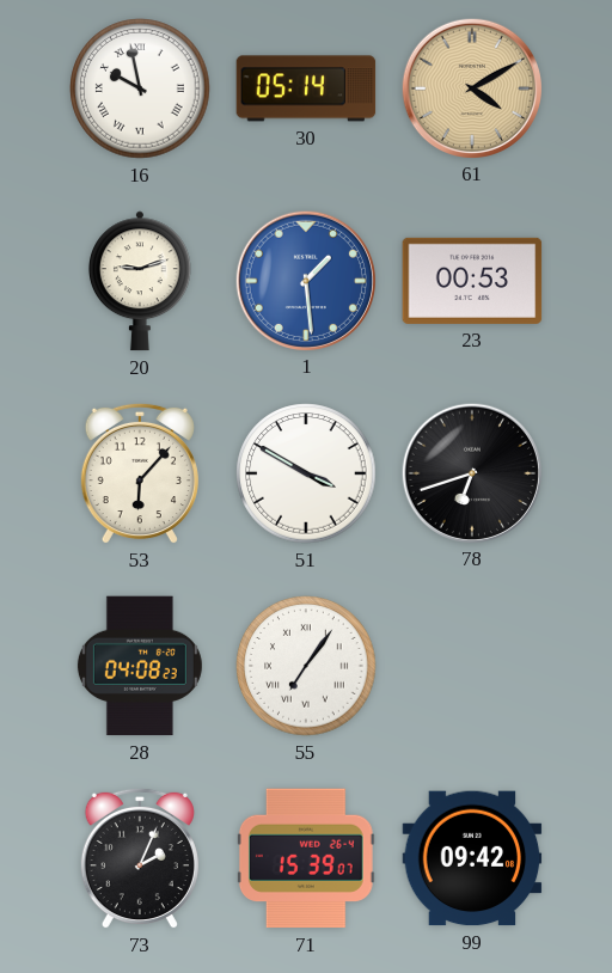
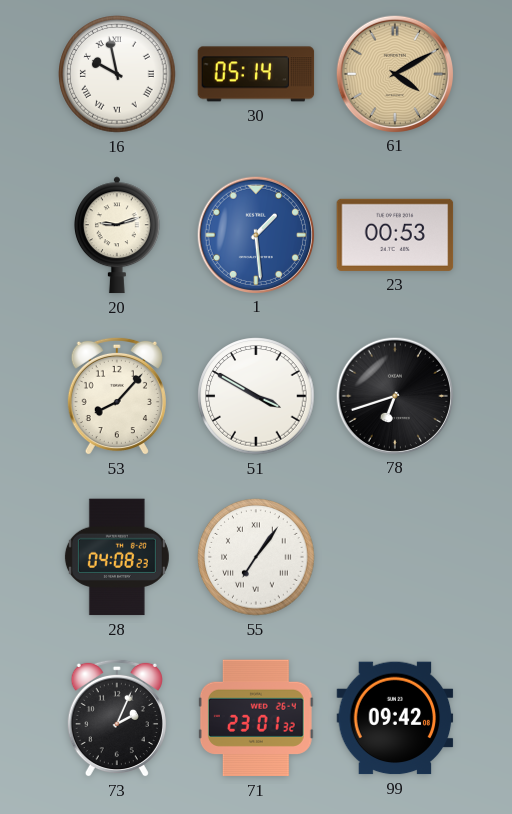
53: 6:07 -> 8:07 (117, 396)
71: 15:39 -> 23:01 (256, 718)
